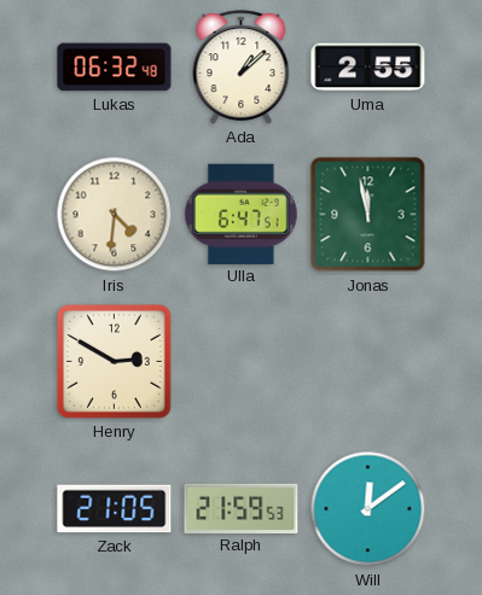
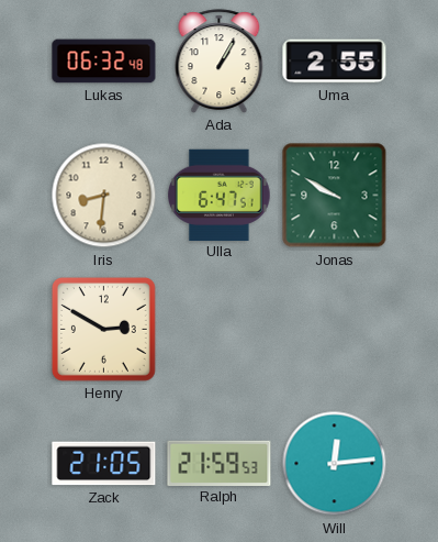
Ada: 1:08 -> 1:05 (220, 62)
Iris: 4:31 -> 8:31 (104, 196)
Jonas: 11:58 -> 9:50 (335, 196)
Will: 12:09 -> 12:14 (335, 464)
